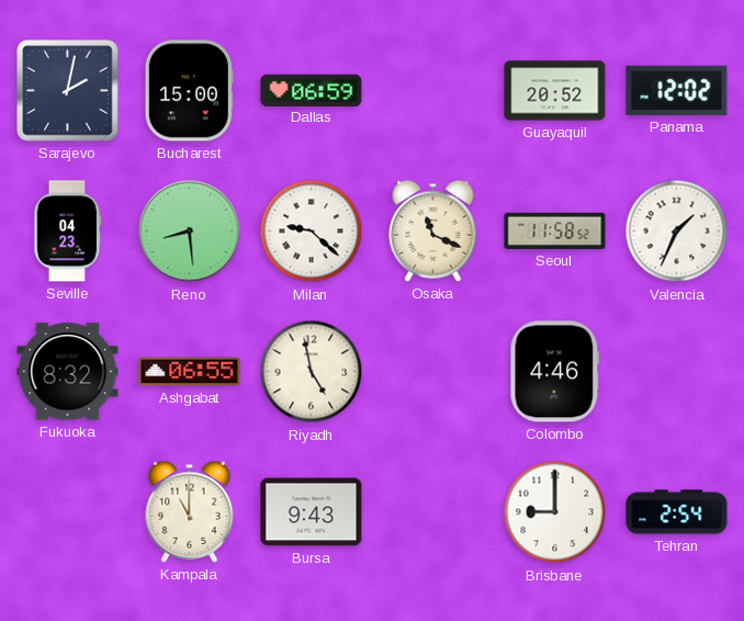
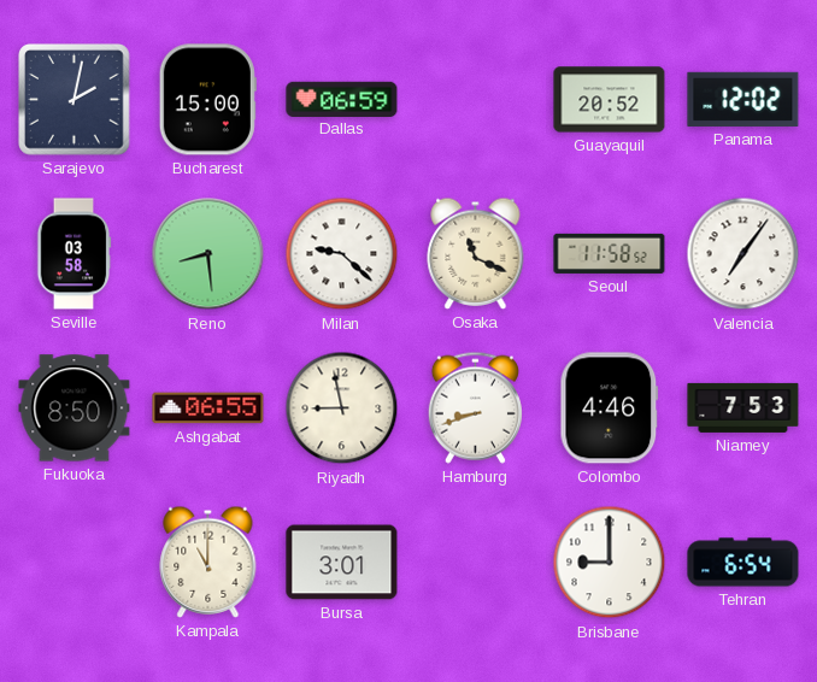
Seville: 04:23 -> 03:58 (74, 254)
Valencia: 1:34 -> 7:06 (743, 254)
Fukuoka: 8:32 -> 8:50 (75, 408)
Riyadh: 4:58 -> 8:58 (342, 408)
Hamburg: none -> 8:42 (475, 407)
Niamey: none -> 7:53 (743, 407)
Bursa: 9:43 -> 3:01 (342, 563)
Tehran: 2:54 -> 6:54 (743, 563)
